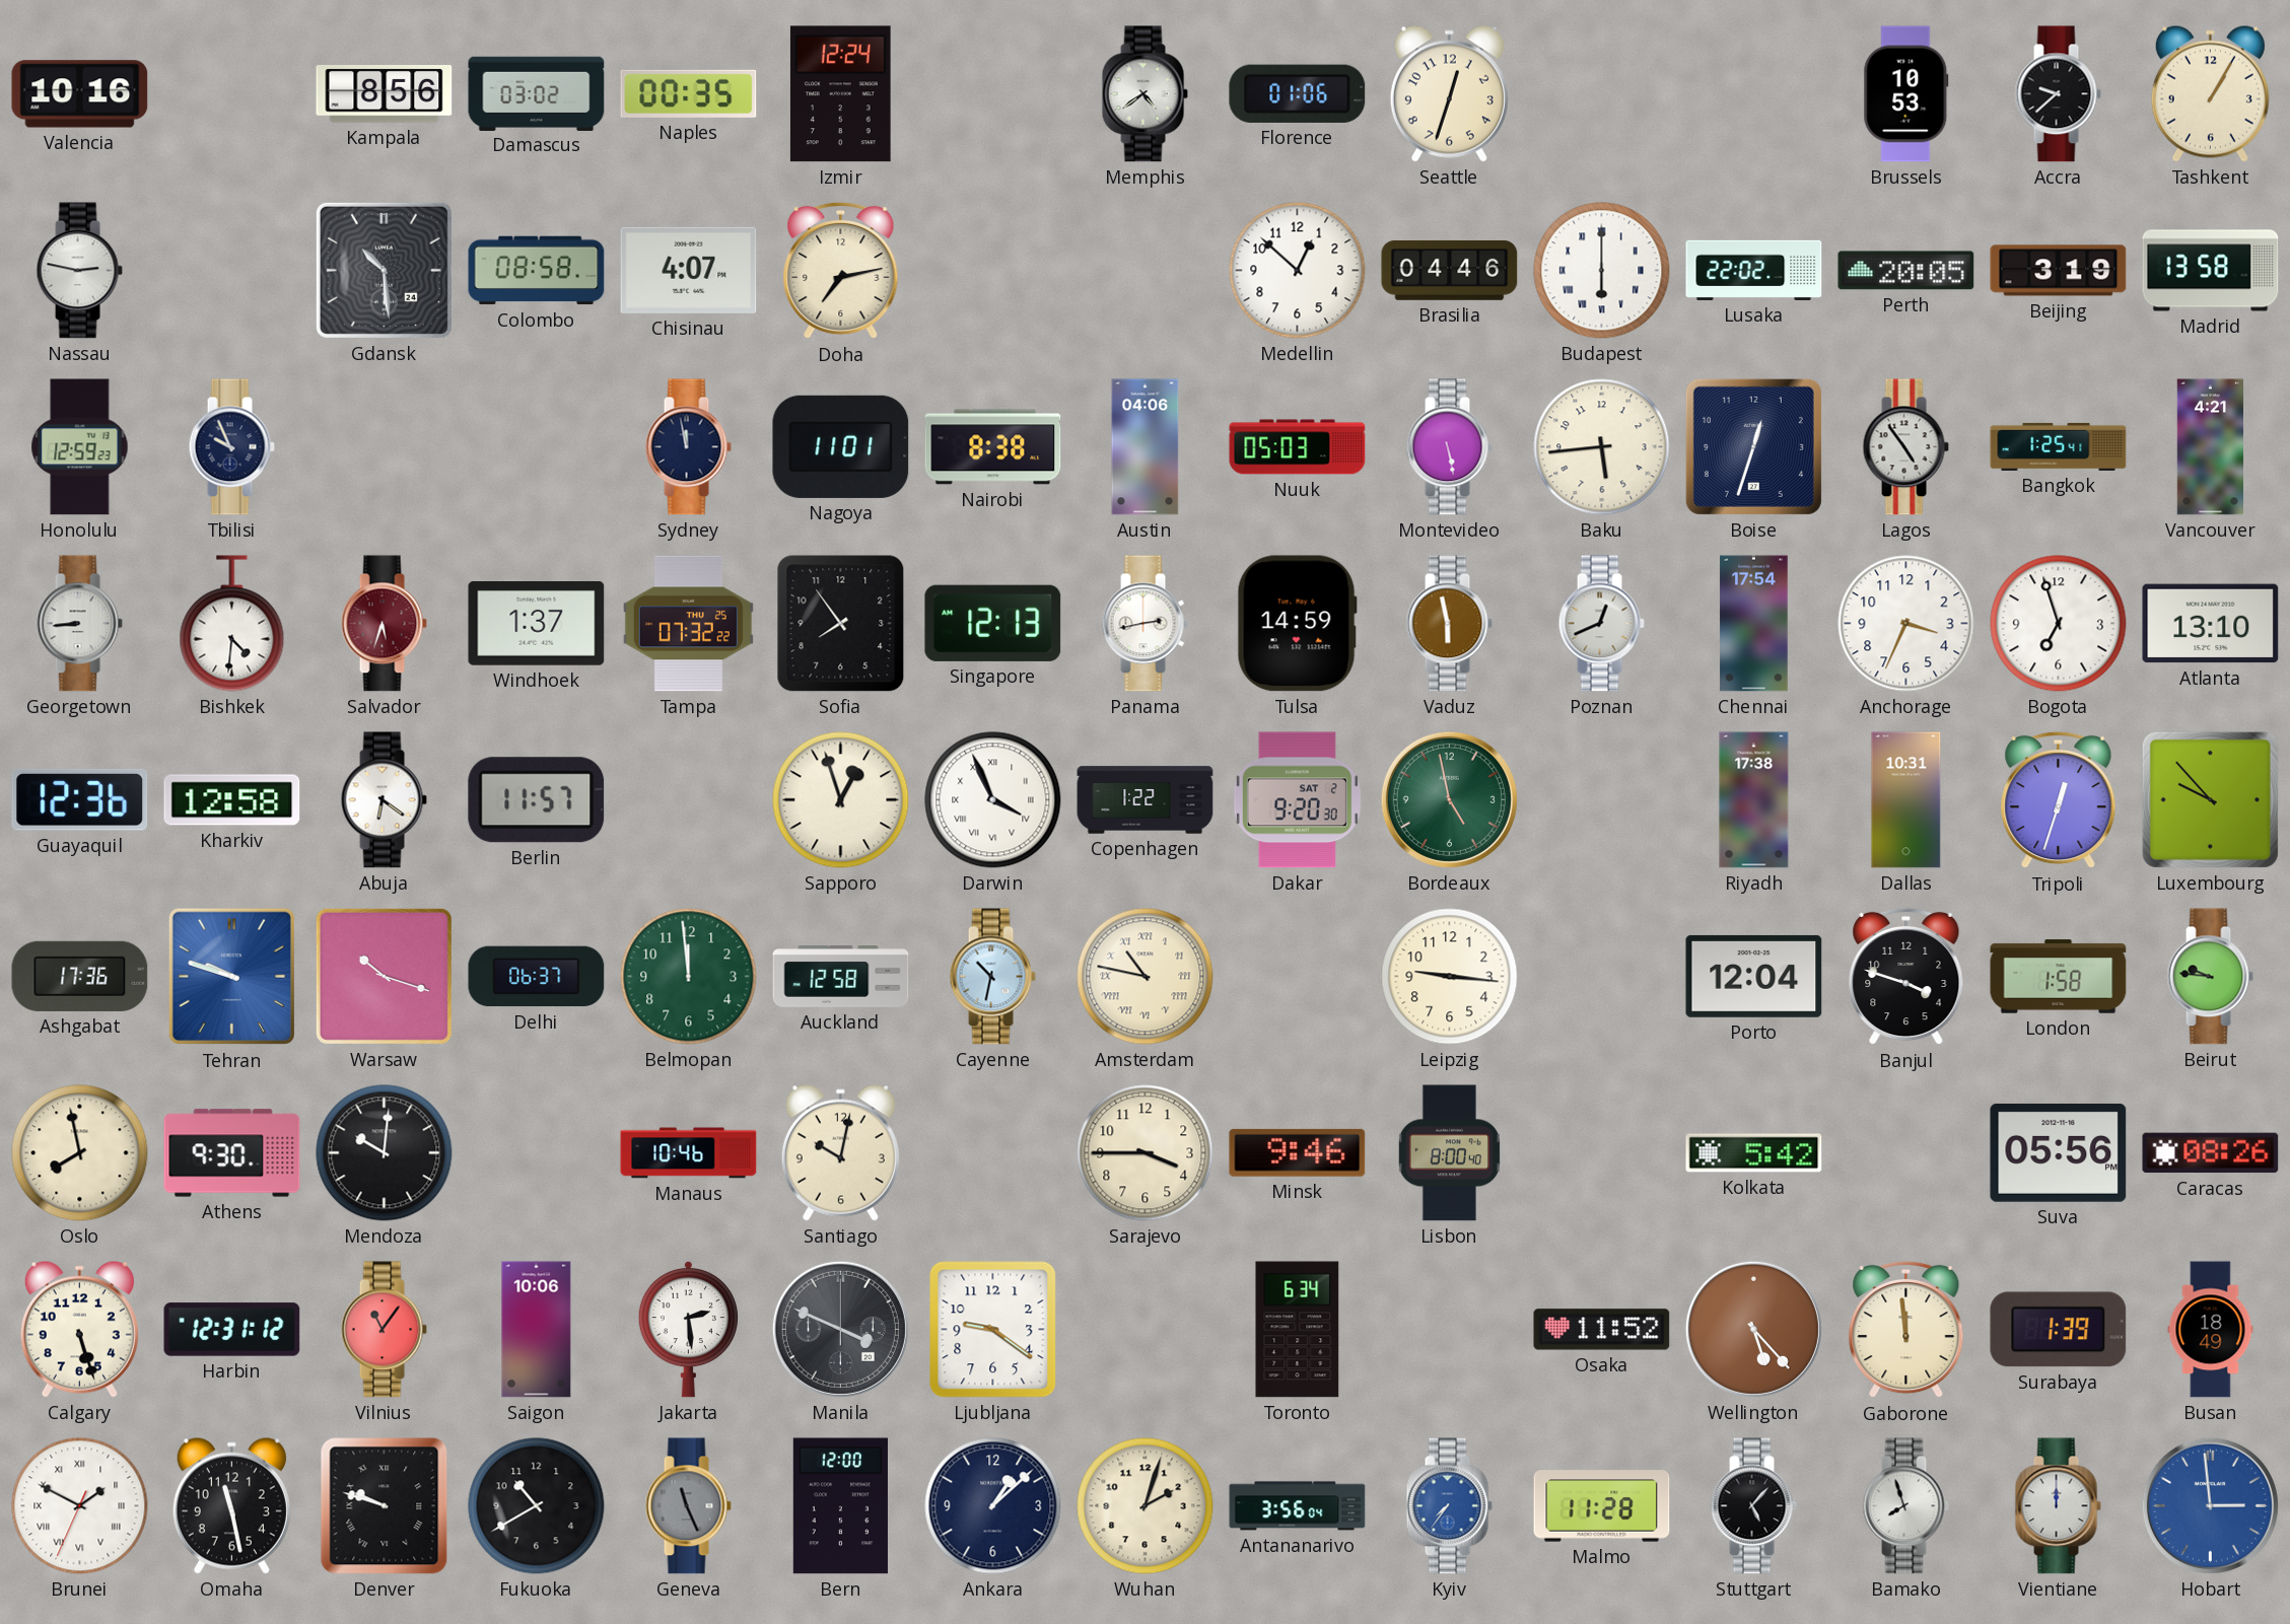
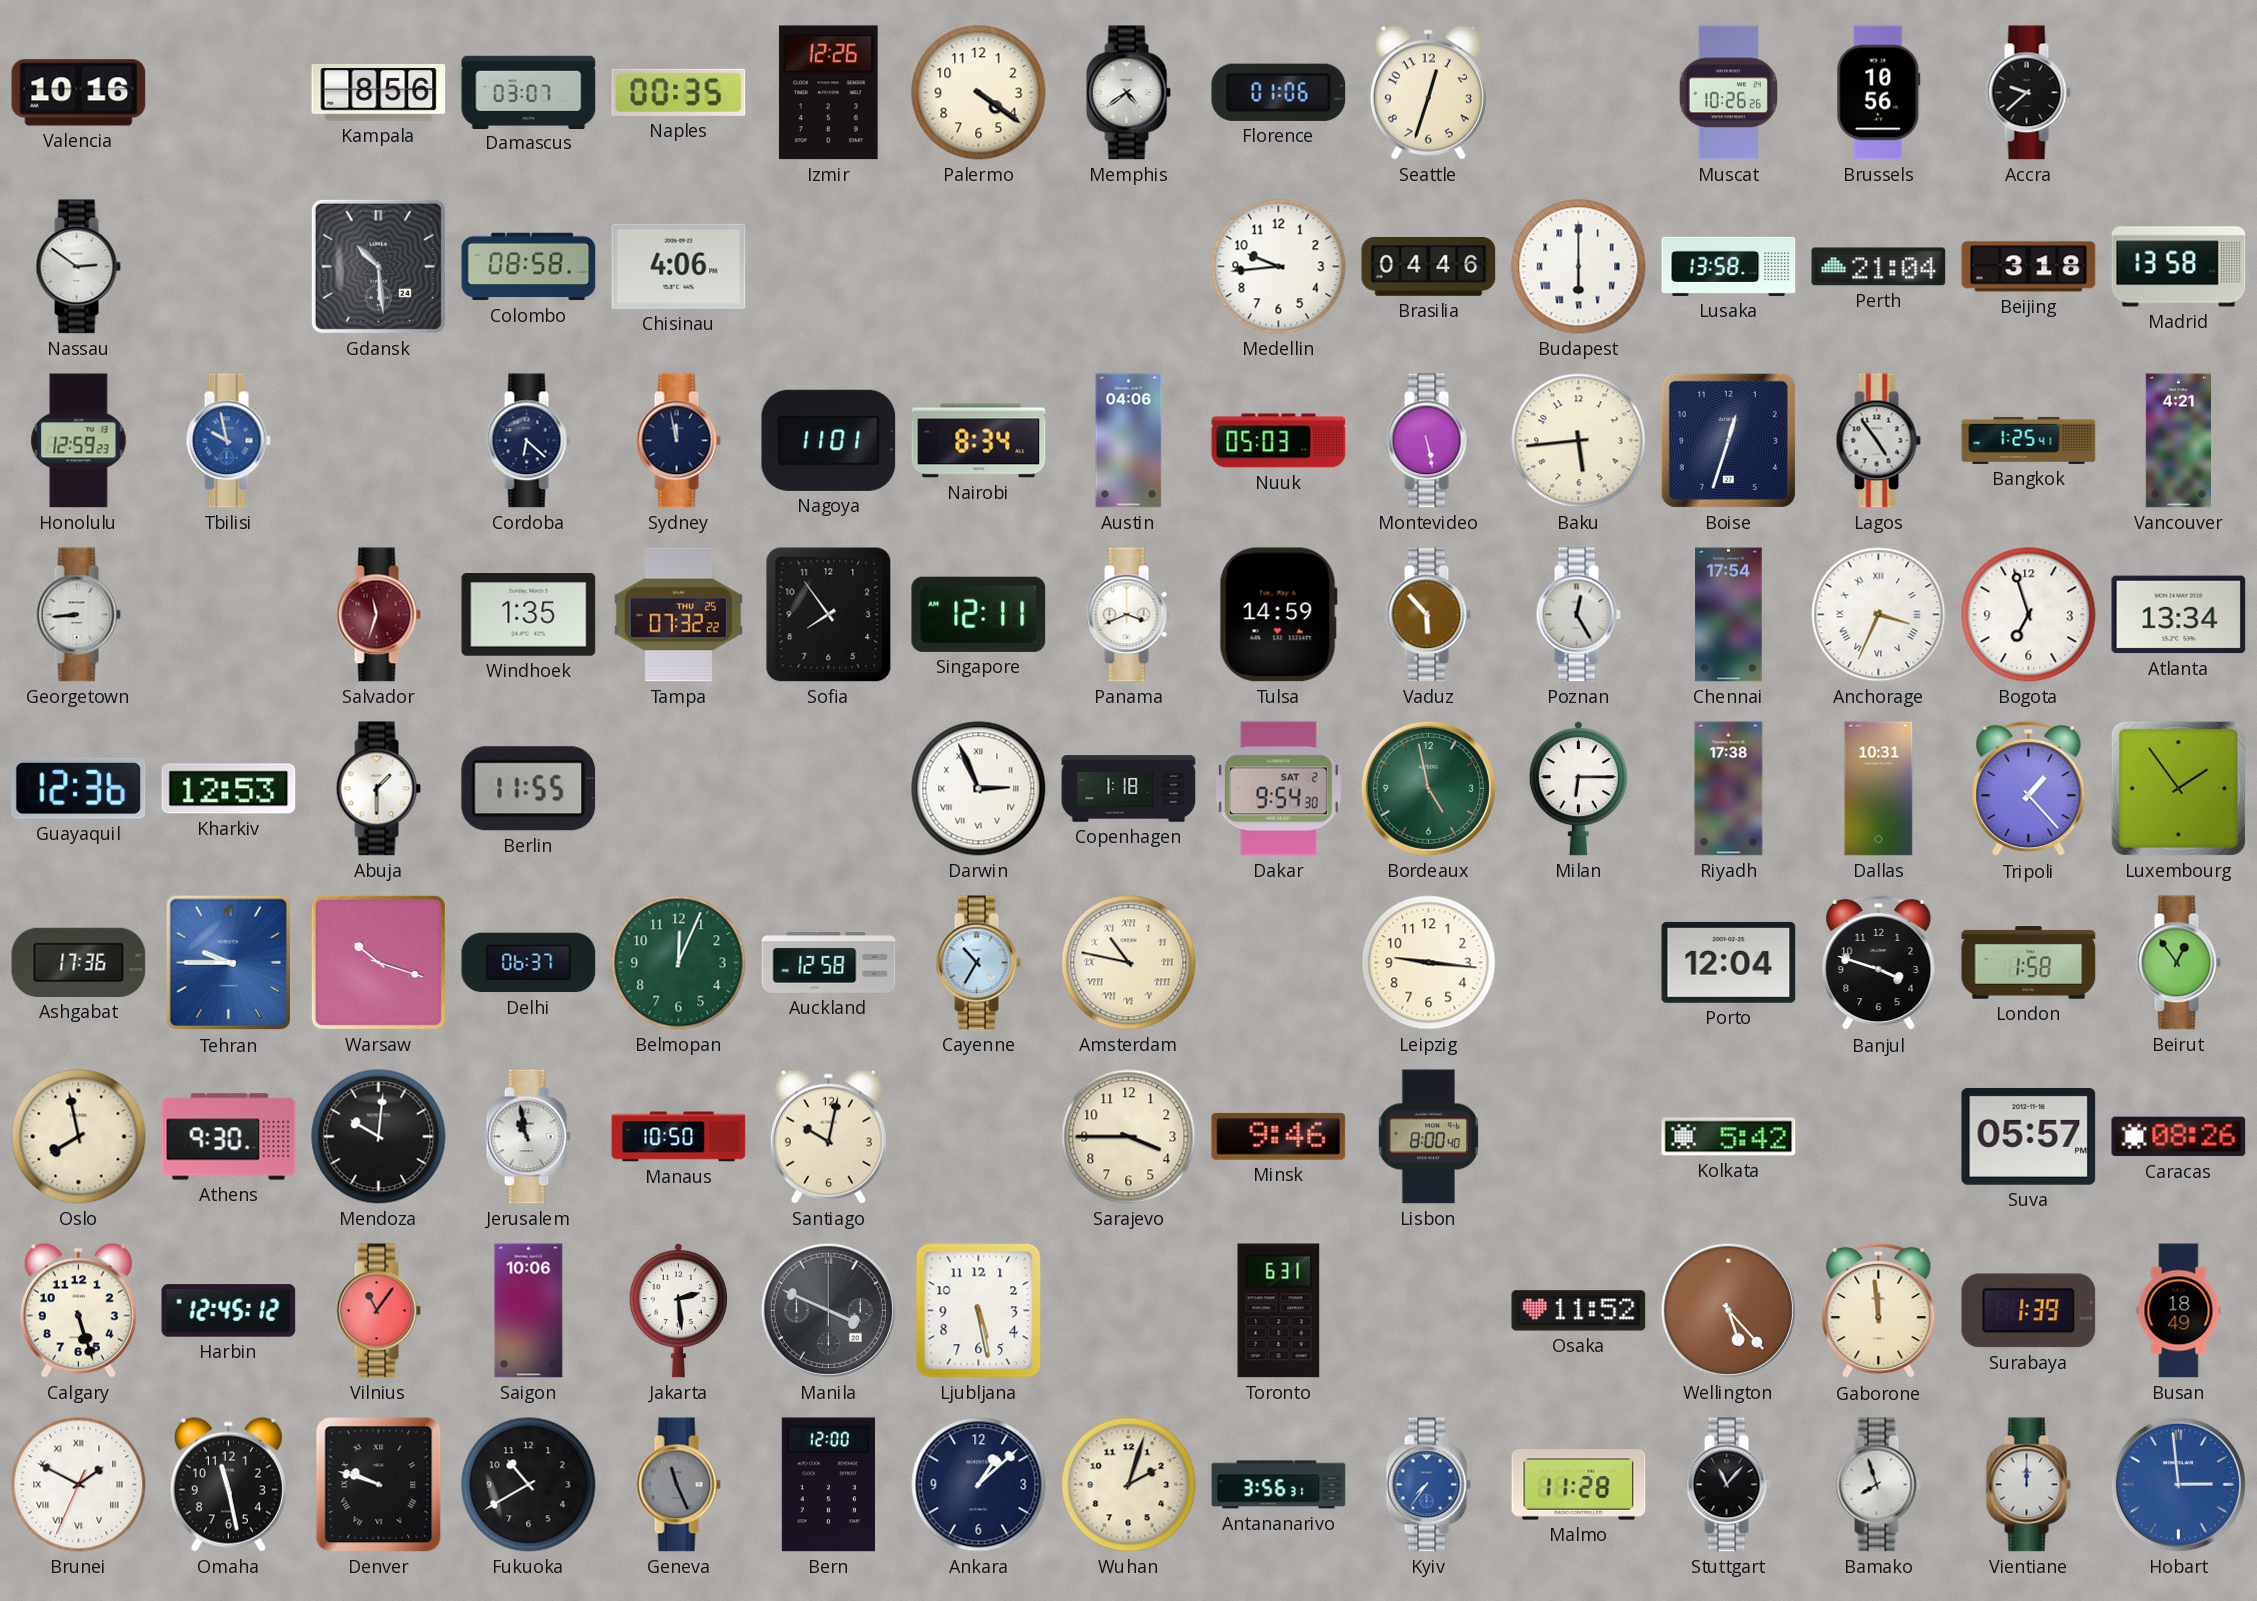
Damascus: 03:02 -> 03:07 (529, 92)
Izmir: 12:24 -> 12:26 (828, 93)
Palermo: none -> 4:21 (979, 93)
Muscat: none -> 10:26 (1728, 93)
Brussels: 10:53 -> 10:56 (1879, 93)
Tashkent: 1:05 -> none (2210, 93)
Nassau: 2:47 -> 2:51 (78, 267)
Chisinau: 4:07 -> 4:06 (679, 266)
Doha: 7:13 -> none (841, 271)
Medellin: 12:52 -> 9:44 (1279, 267)
Lusaka: 22:02 -> 13:58 (1729, 266)
Perth: 20:05 -> 21:04 (1879, 267)
Beijing: 3:19 -> 3:18 (2029, 267)
Tbilisi: 9:56 -> 9:58 (228, 441)
Tbilisi dial: navy -> blue (228, 441)
Cordoba: none -> 6:22 (528, 441)
Nairobi: 8:38 -> 8:34 (979, 441)
Bishkek: 4:31 -> none (232, 624)
Salvador: 5:33 -> 11:33 (378, 615)
Windhoek: 1:37 -> 1:35 (529, 615)
Singapore: 12:13 -> 12:11 (979, 614)
Panama: 2:43 -> 3:41 (1128, 615)
Vaduz: 5:58 -> 5:53 (1428, 615)
Poznan: 12:41 -> 12:25 (1578, 615)
Anchorage numerals: Arabic -> Roman (1879, 615)
Atlanta: 13:10 -> 13:34 (2179, 615)
Kharkiv: 12:58 -> 12:53 (229, 789)
Abuja: 6:21 -> 1:30 (378, 789)
Berlin: 11:57 -> 11:55 (529, 789)
Sapporo: 12:57 -> none (841, 800)
Darwin: 3:56 -> 2:56 (979, 789)
Copenhagen: 1:22 -> 1:18 (1129, 789)
Dakar: 9:20 -> 9:54 (1278, 789)
Milan: none -> 6:15 (1578, 788)
Tripoli: 12:33 -> 1:23 (2029, 789)
Luxembourg: 9:53 -> 1:54 (2178, 788)
Tehran: 9:48 -> 9:45 (228, 963)
Belmopan: 11:59 -> 12:04 (679, 963)
Cayenne: 10:32 -> 10:35 (978, 963)
Beirut: 9:46 -> 12:54 (2178, 963)
Jerusalem: none -> 10:58 (528, 1137)
Manaus: 10:46 -> 10:50 (679, 1137)
Suva: 05:56 -> 05:57 (2029, 1136)
Harbin: 12:31 -> 12:45 (229, 1311)
Ljubljana: 9:21 -> 5:28 (979, 1311)
Toronto: 6:34 -> 6:31 (1279, 1311)
Antananarivo: 3:56:04 -> 3:56:31 (1279, 1485)
Stuttgart: 5:07 -> 11:07 (1728, 1485)
